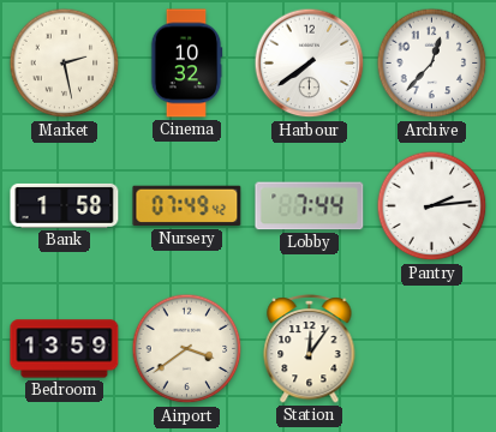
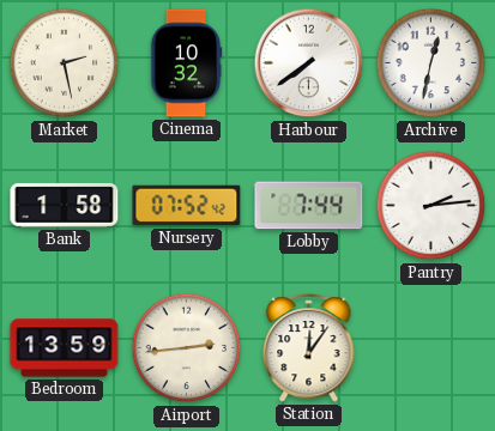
Archive: 12:37 -> 12:32 (431, 63)
Nursery: 07:49 -> 07:52 (187, 206)
Airport: 3:39 -> 2:44 (187, 348)
